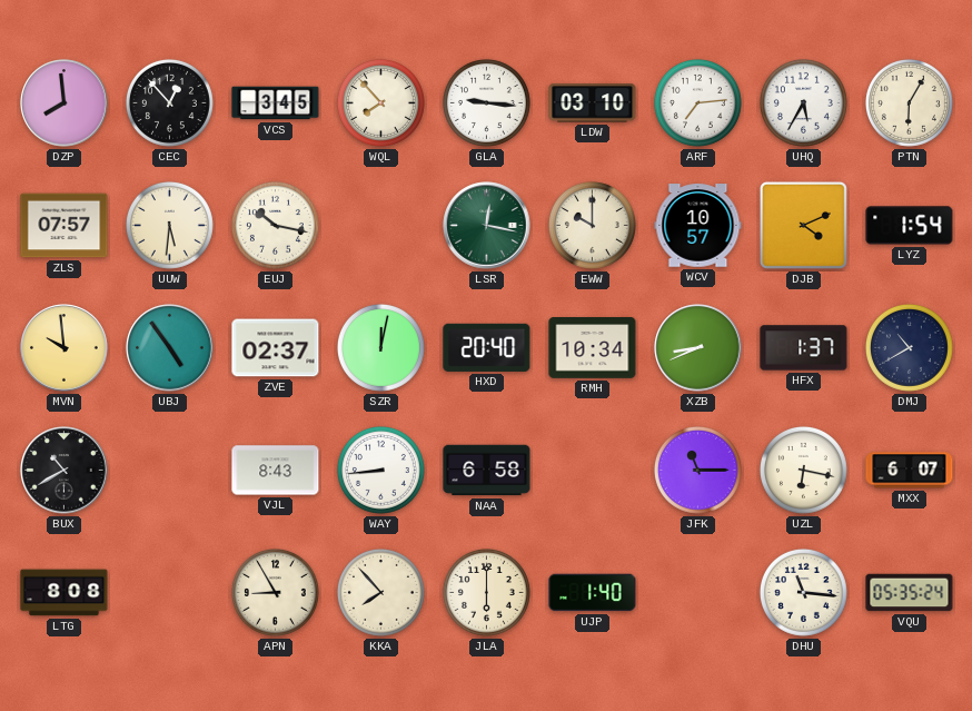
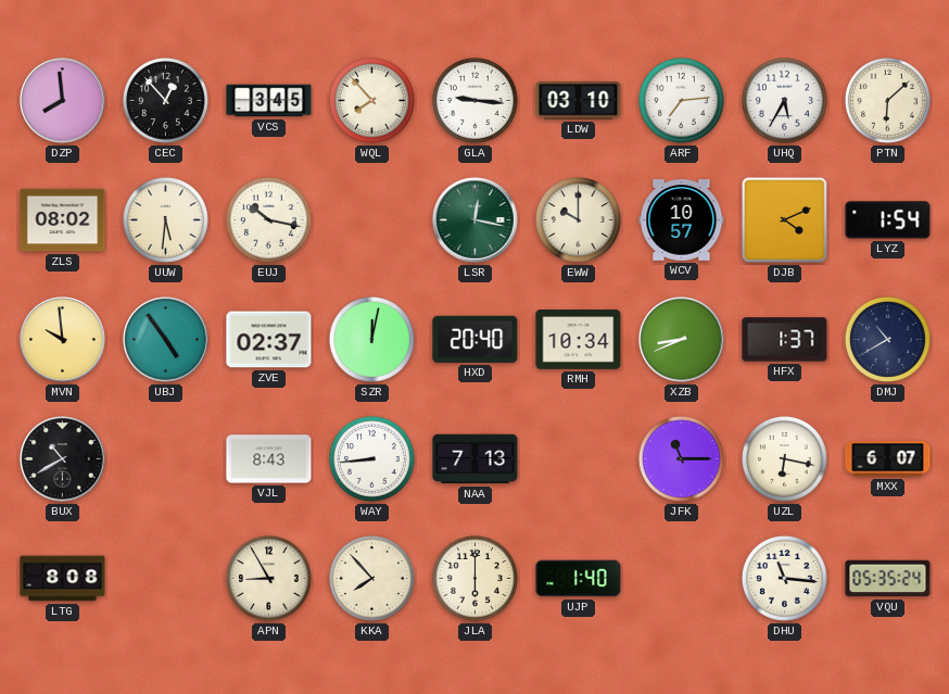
PTN: 6:05 -> 6:08 (887, 100)
ZLS: 07:57 -> 08:02 (63, 220)
NAA: 6:58 -> 7:13 (476, 459)
